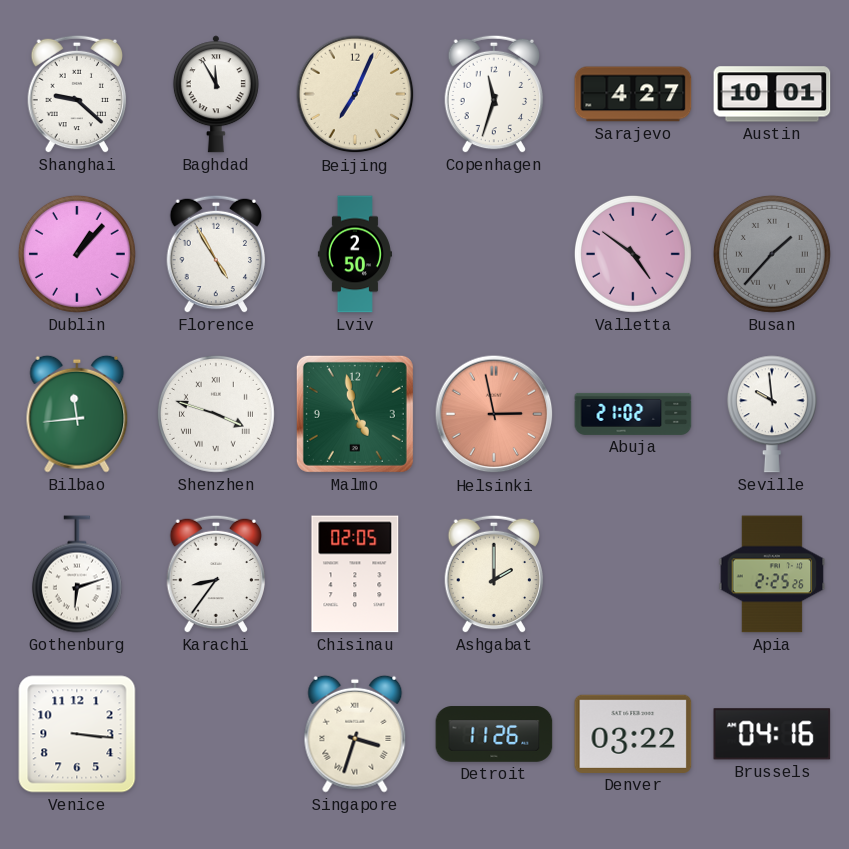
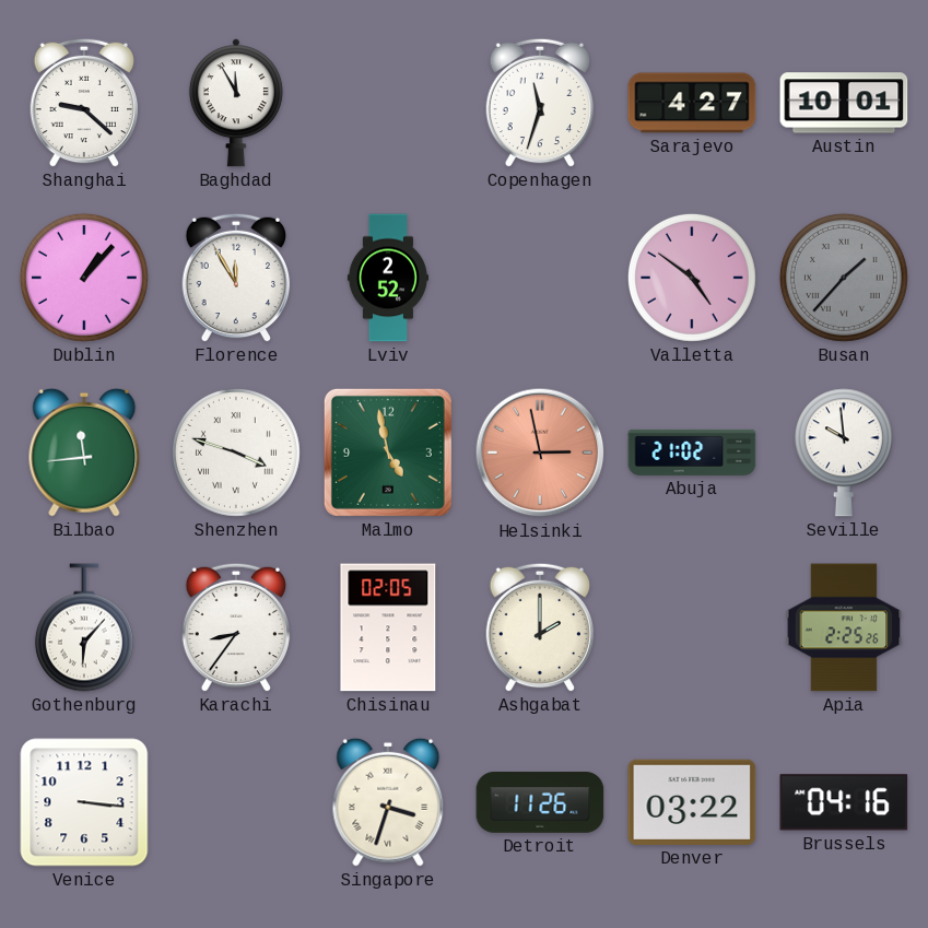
Beijing: 7:04 -> none (355, 94)
Florence: 4:55 -> 11:55 (236, 278)
Lviv: 2:50 -> 2:52 (388, 278)
Gothenburg: 6:12 -> 6:07 (84, 627)
